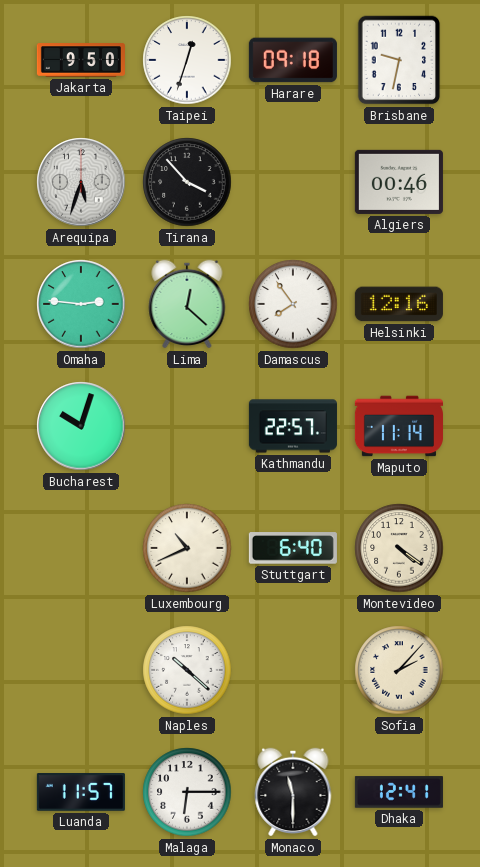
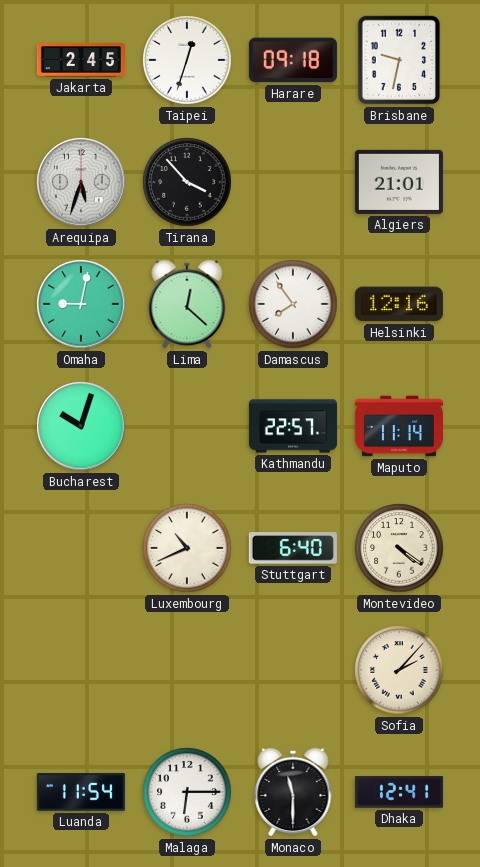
Jakarta: 9:50 -> 2:45 (81, 60)
Algiers: 00:46 -> 21:01 (399, 182)
Omaha: 2:46 -> 9:02 (81, 304)
Naples: 10:22 -> none (187, 670)
Luanda: 11:57 -> 11:54 (81, 792)
